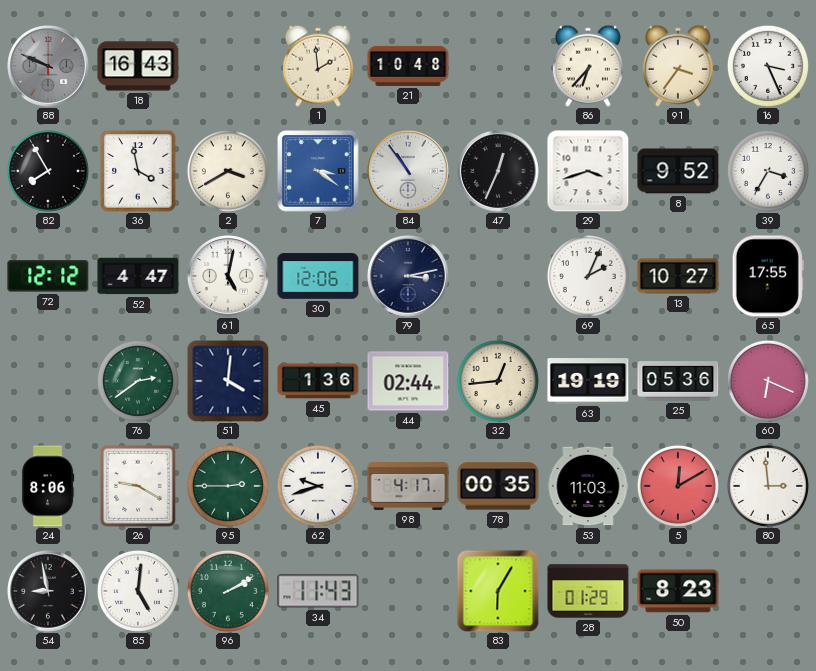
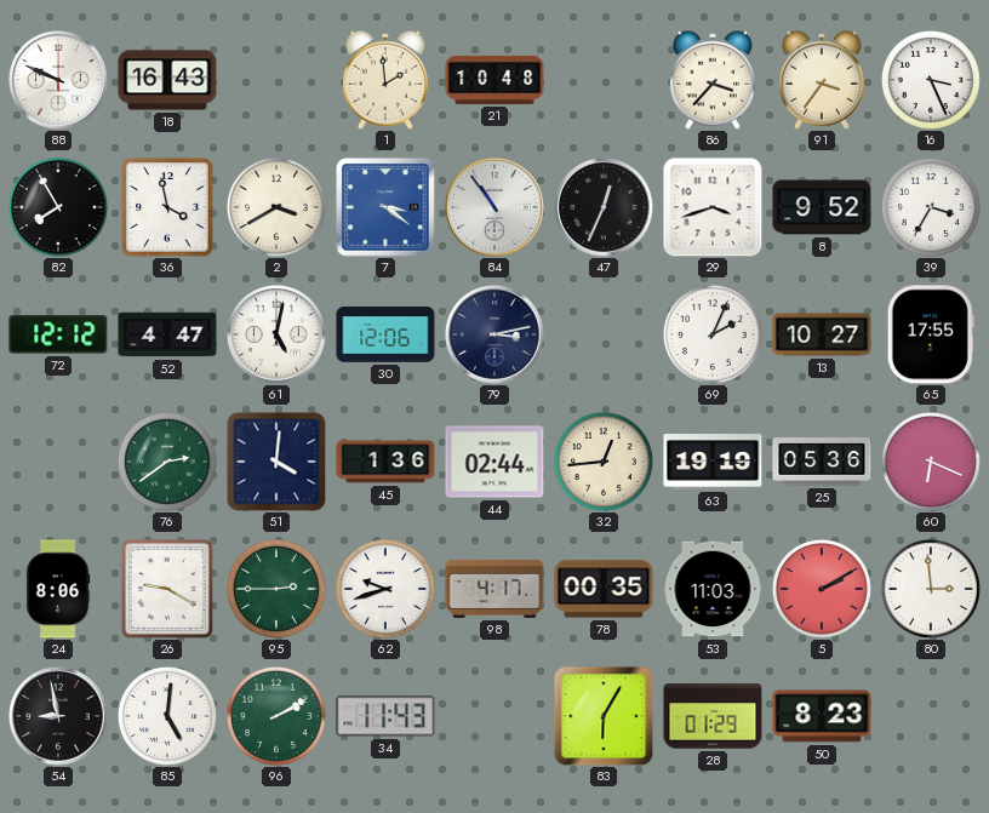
88 dial: grey -> white (59, 81)
86: 6:37 -> 3:37 (713, 80)
5: 12:10 -> 2:10 (822, 589)
